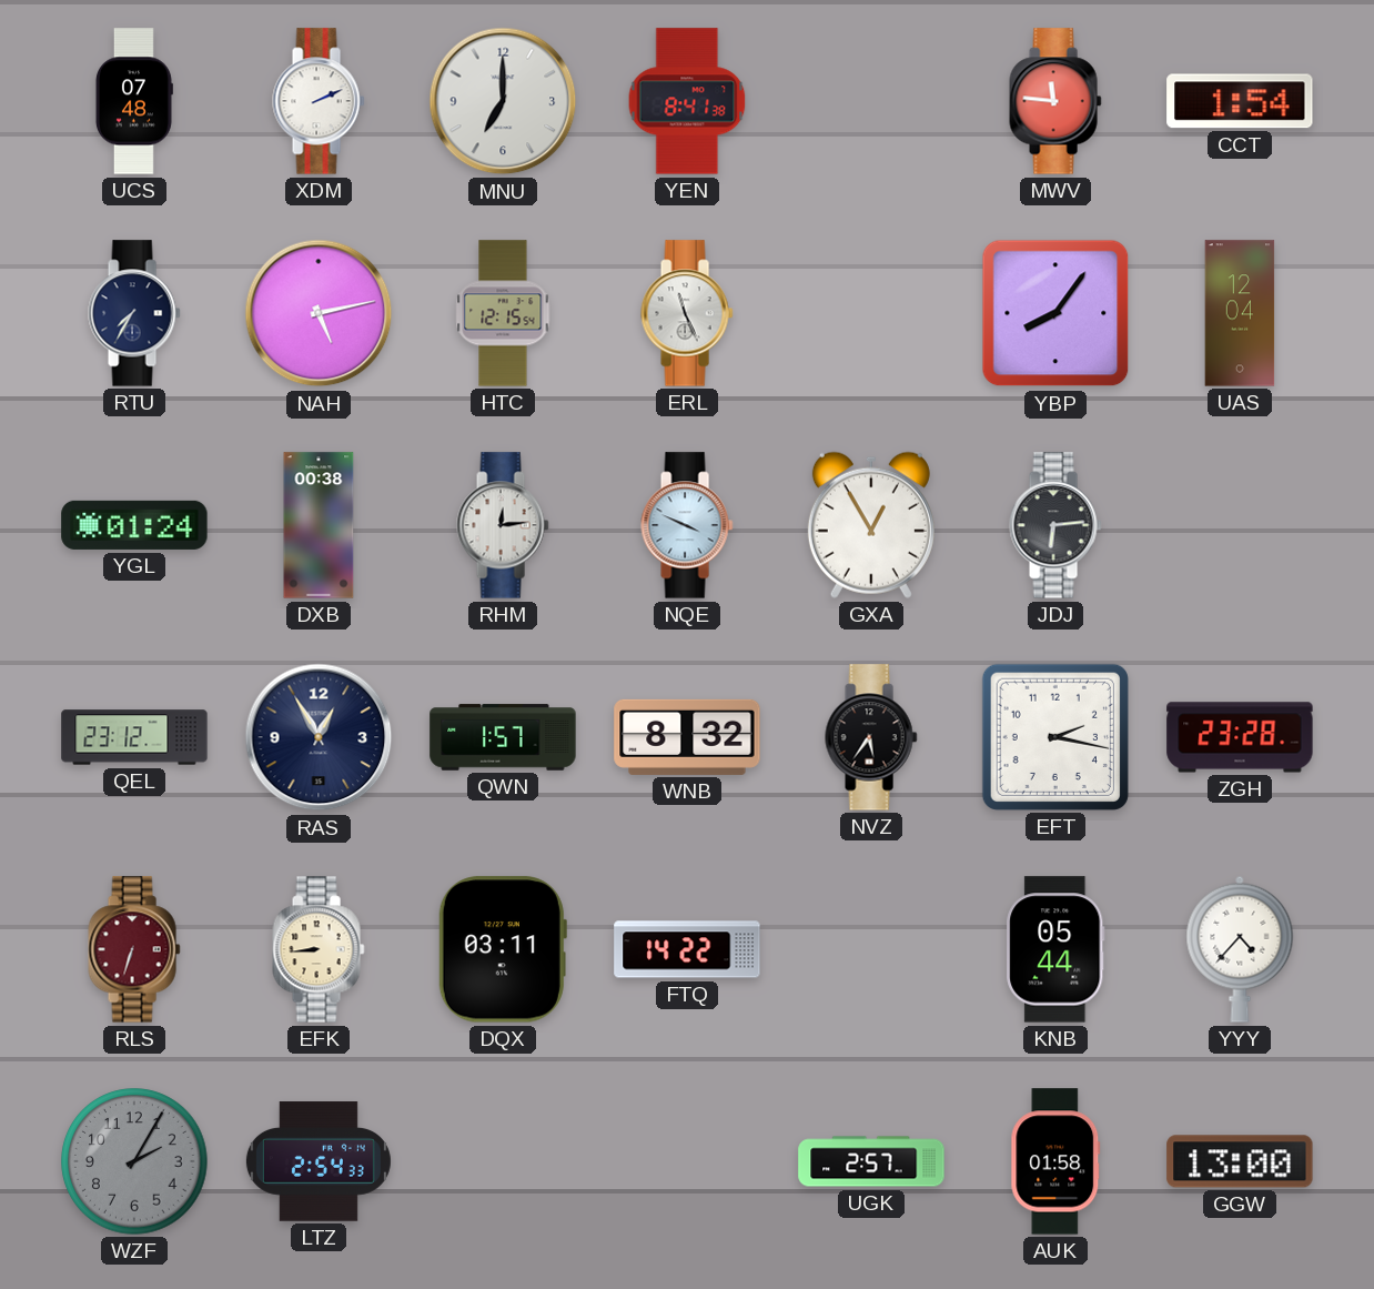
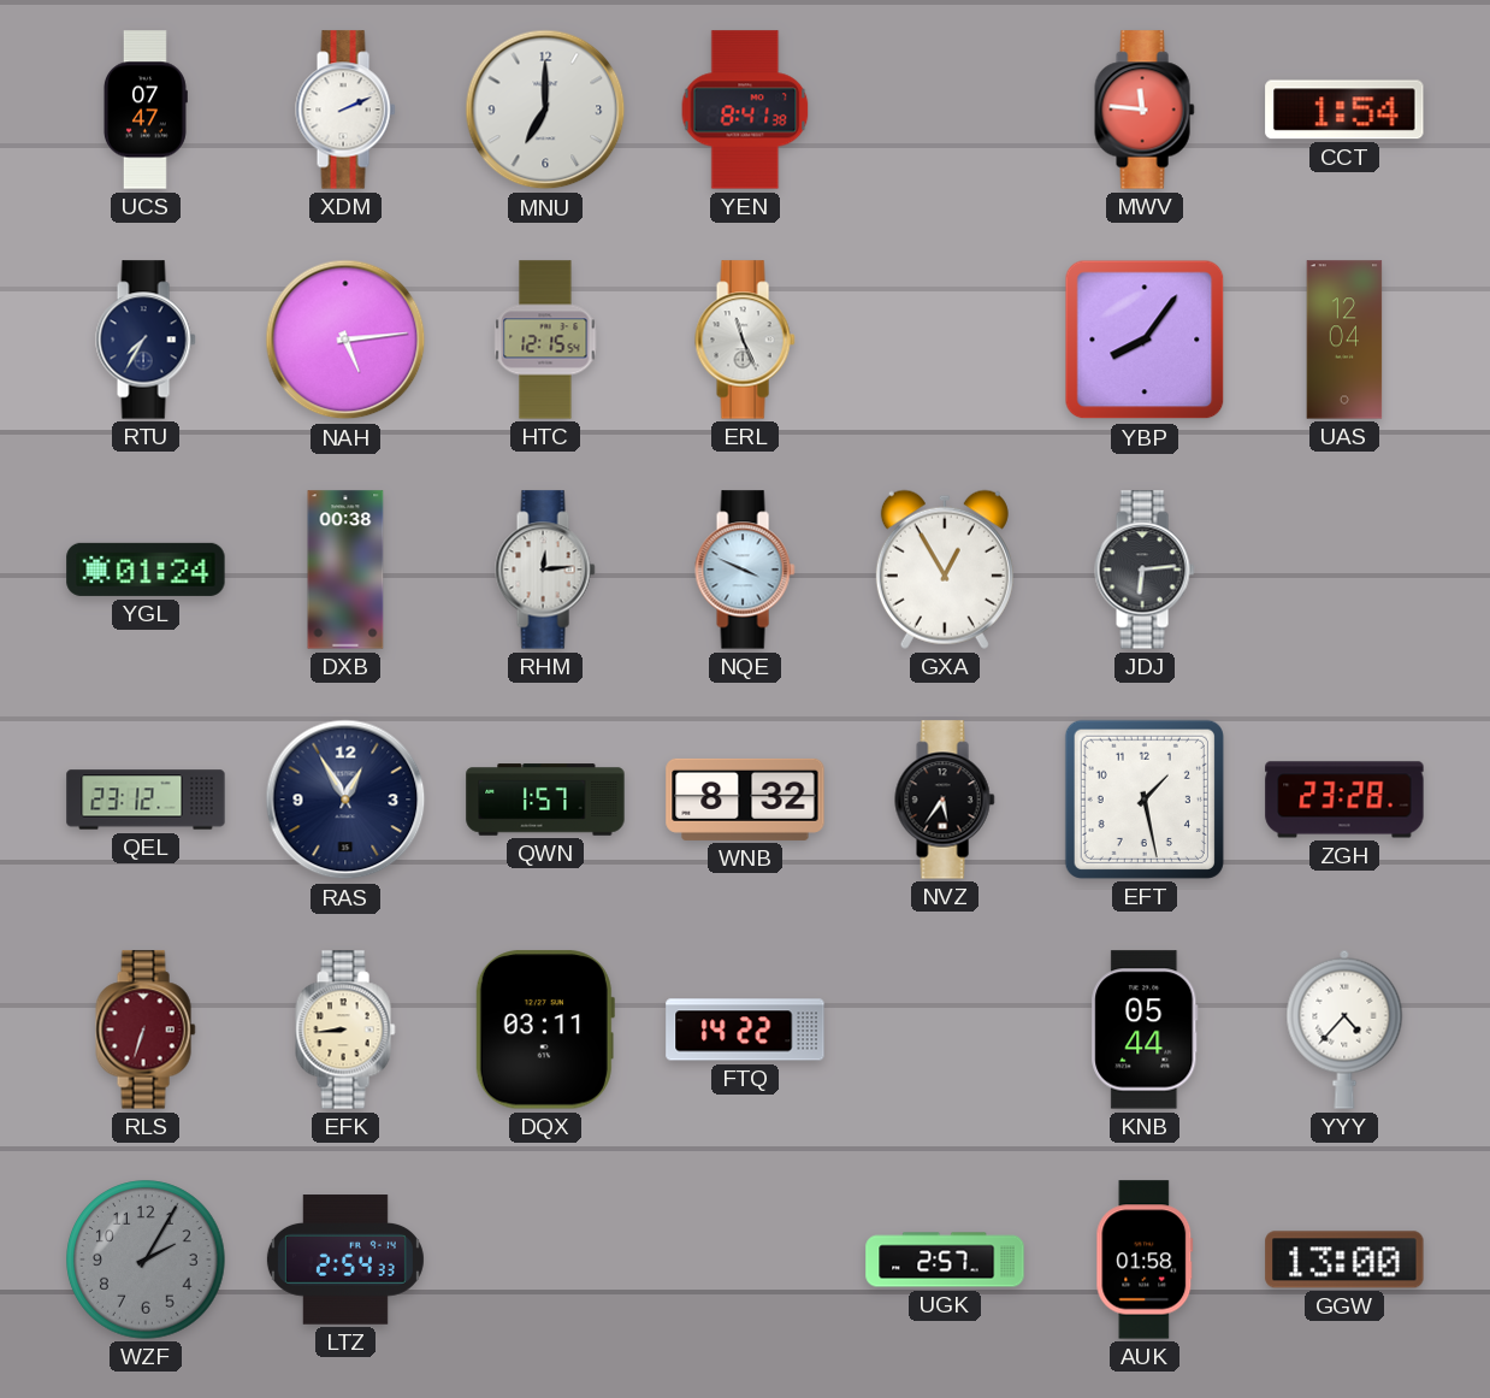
UCS: 07:48 -> 07:47 (144, 110)
NAH: 5:13 -> 5:14 (345, 340)
EFT: 2:17 -> 1:28 (1145, 800)
